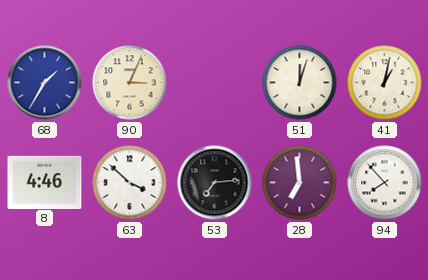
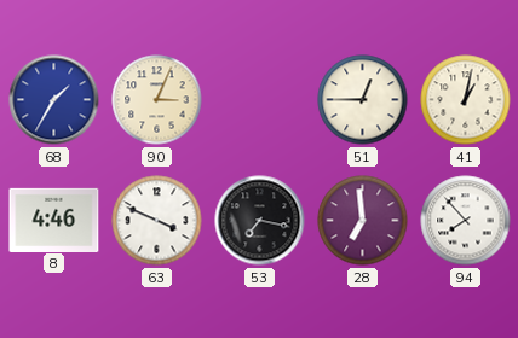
51: 12:03 -> 12:45 (363, 100)
63: 3:52 -> 3:49 (157, 221)
53: 7:14 -> 7:17 (260, 221)
